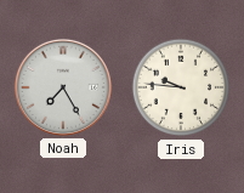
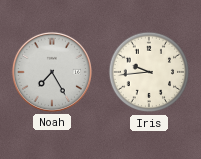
Iris: 9:46 -> 9:44 (149, 72)
